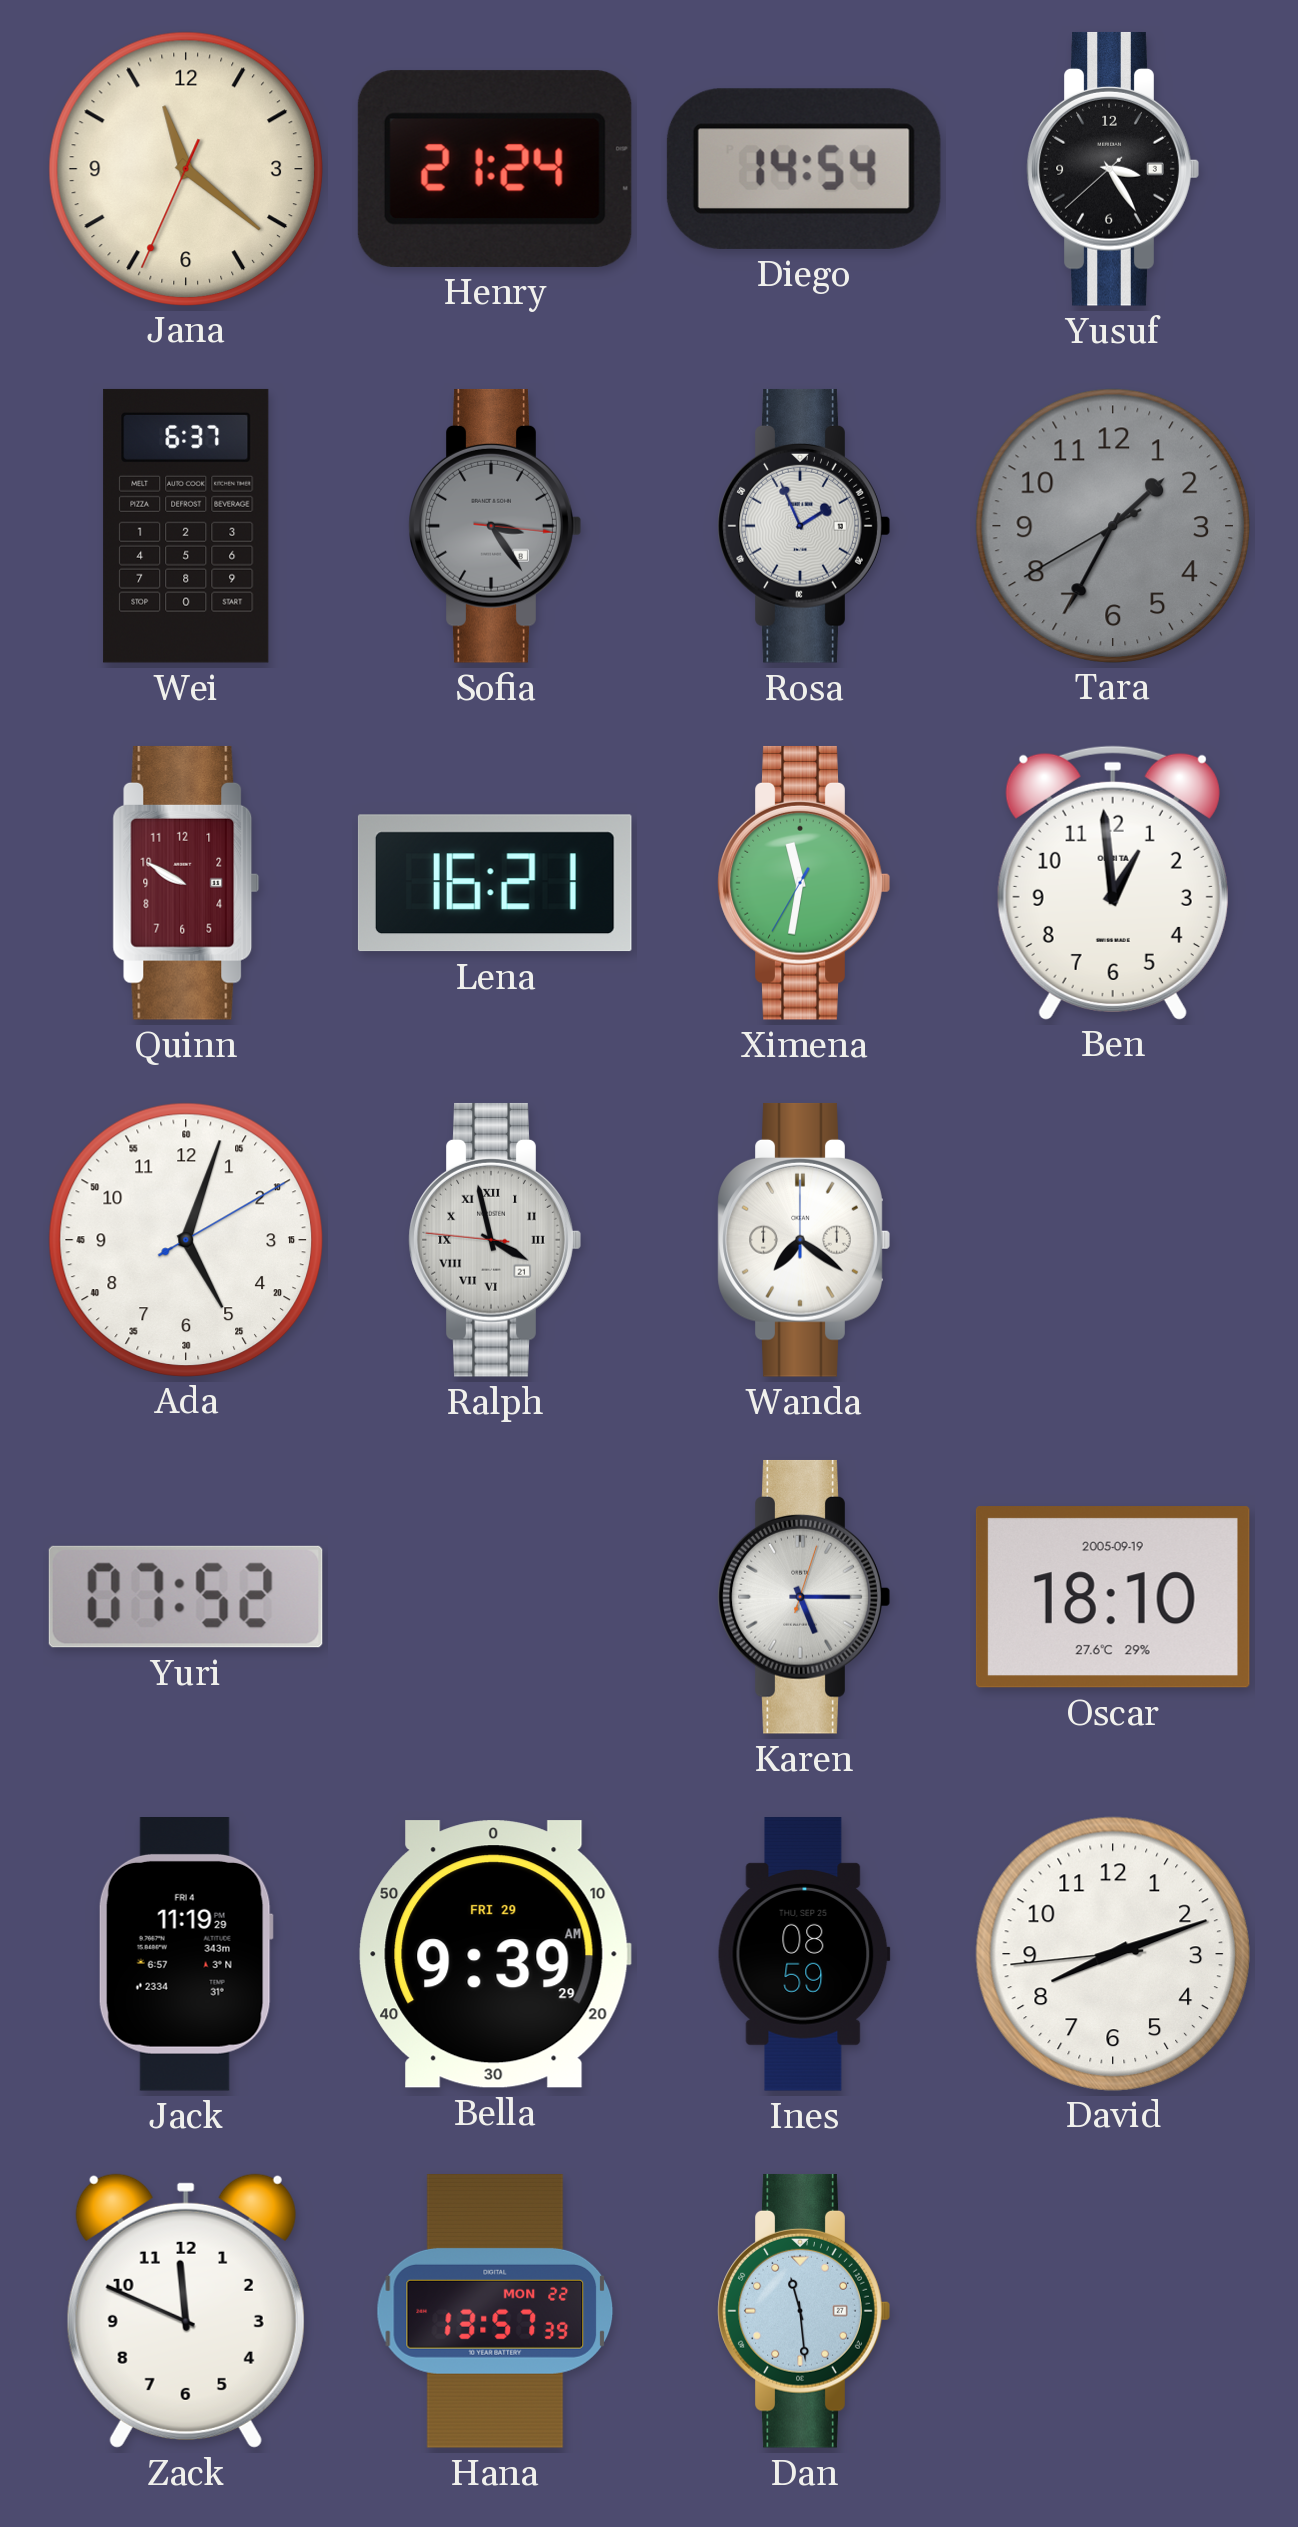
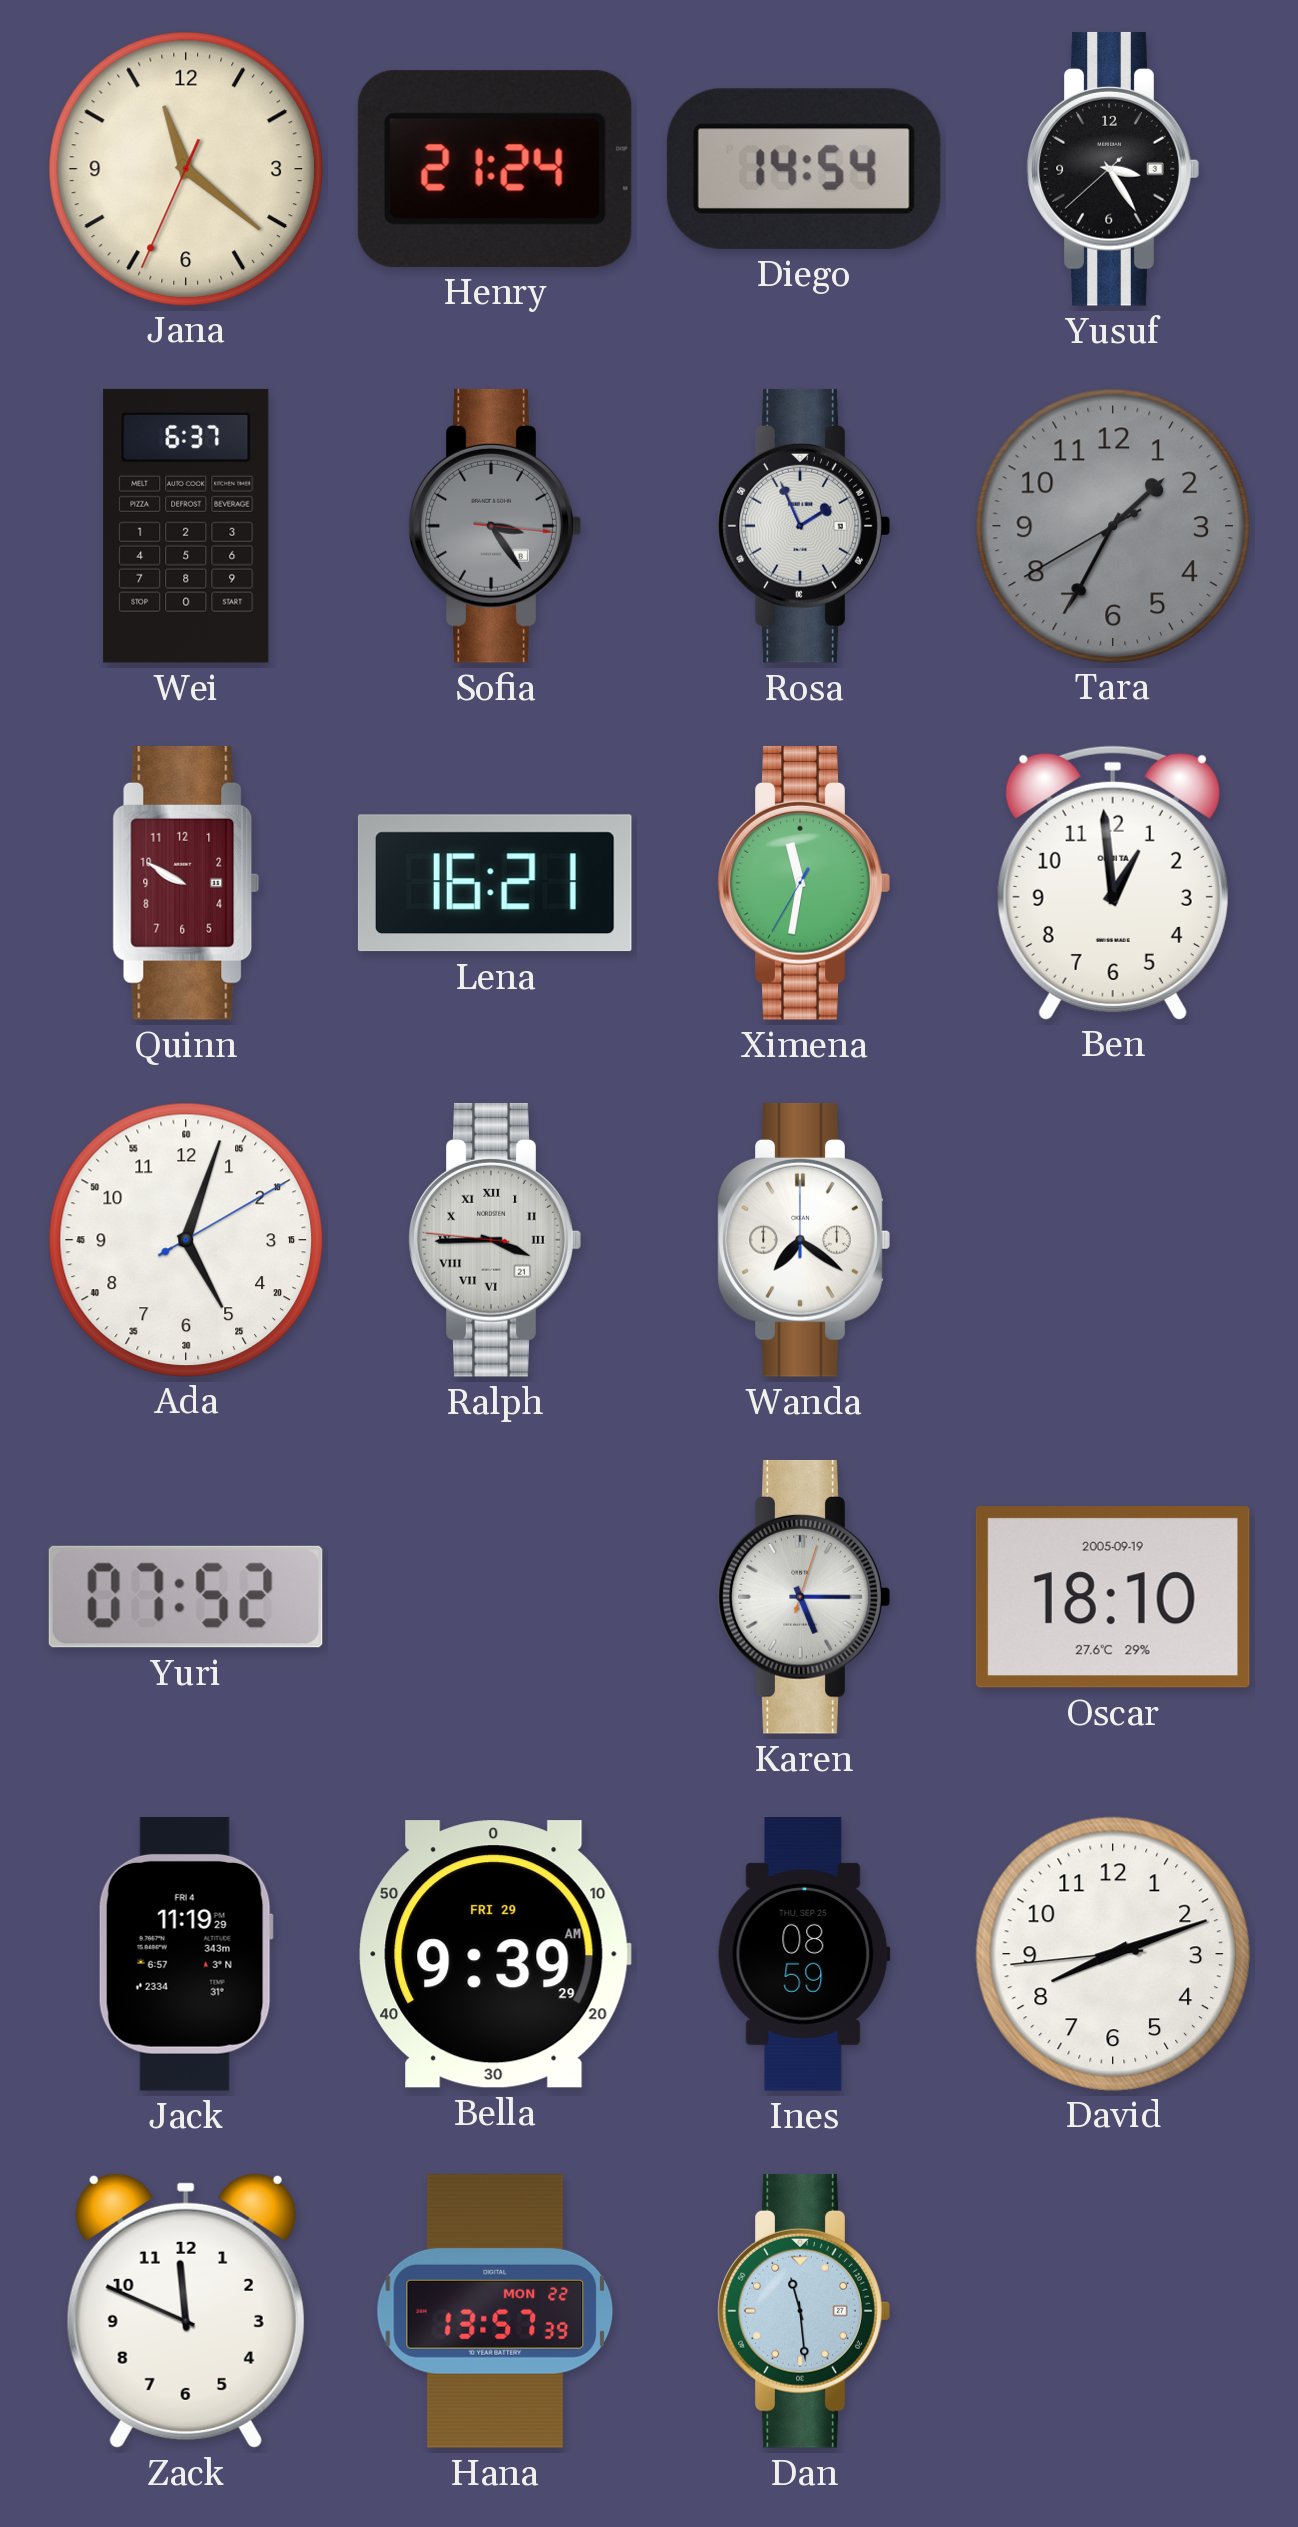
Ralph: 3:57 -> 3:44 (495, 1240)
